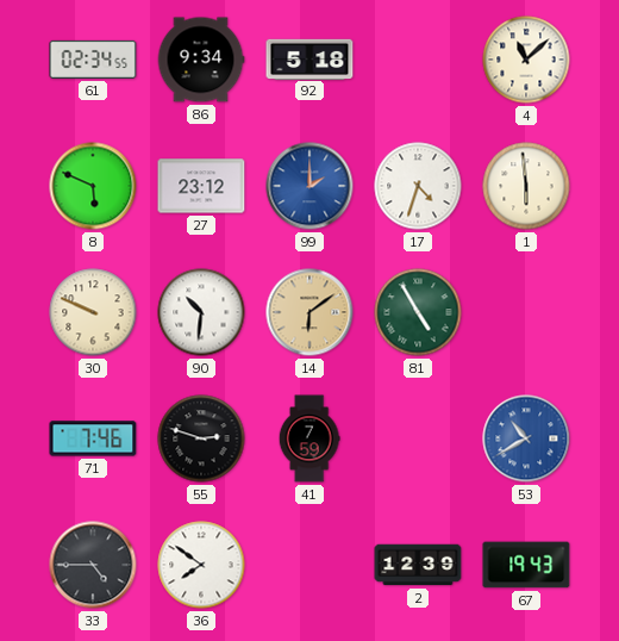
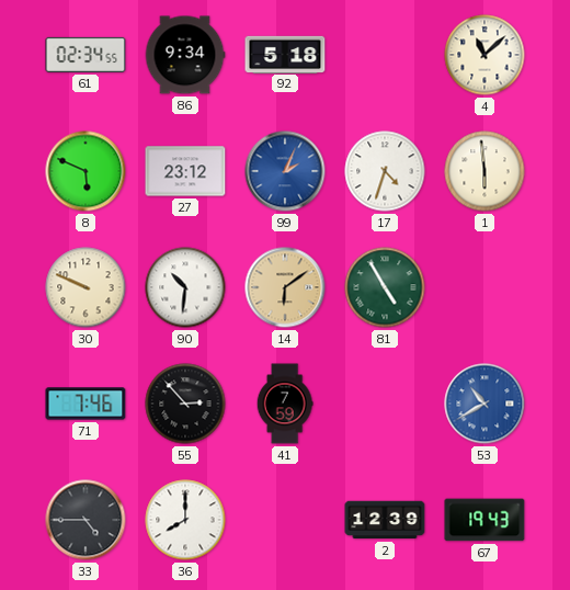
99: 2:00 -> 2:04 (285, 171)
55: 2:48 -> 2:53 (185, 404)
36: 7:51 -> 8:00 (185, 520)
